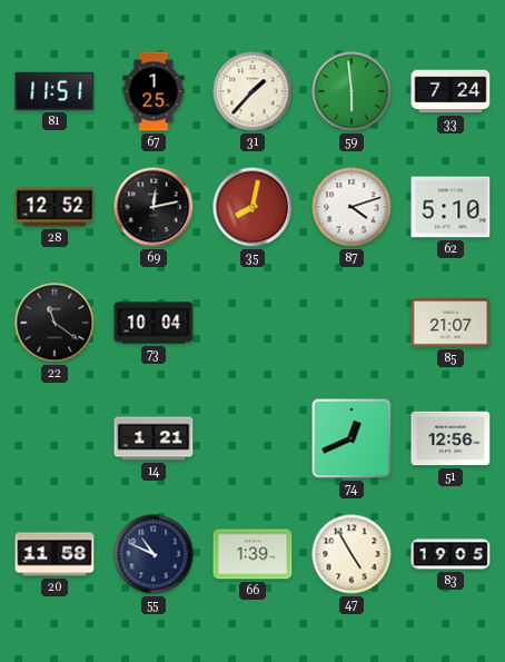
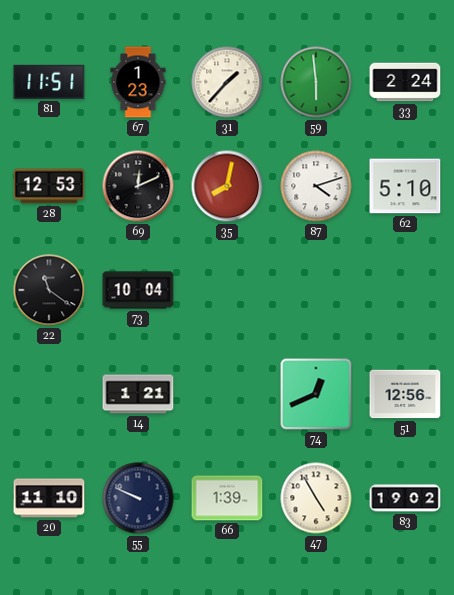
67: 1:25 -> 1:23 (138, 82)
33: 7:24 -> 2:24 (405, 82)
28: 12:52 -> 12:53 (49, 186)
69: 12:13 -> 12:11 (138, 186)
85: 21:07 -> none (450, 323)
20: 11:58 -> 11:10 (49, 498)
55: 10:49 -> 9:49 (138, 498)
83: 19:05 -> 19:02 (405, 498)
